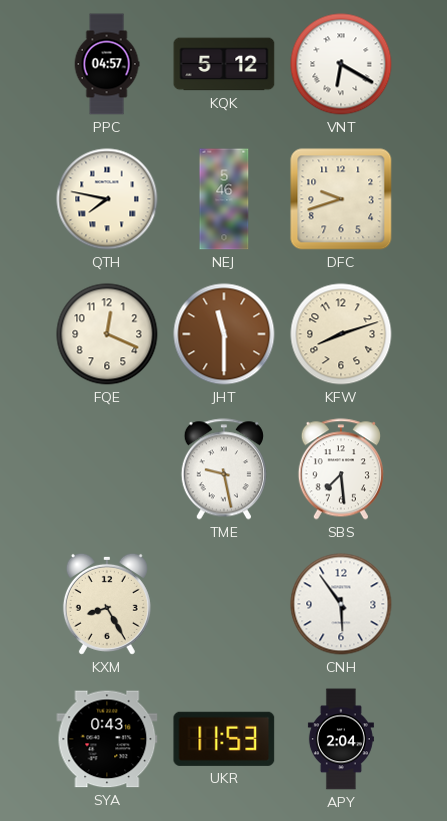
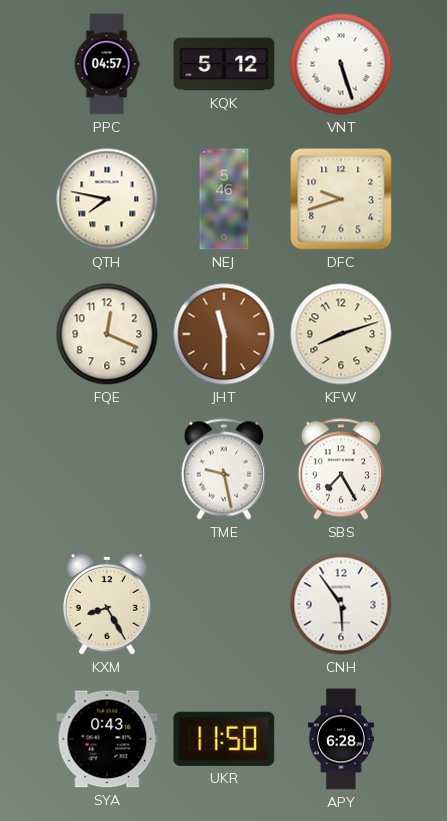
VNT: 6:20 -> 5:27 (341, 64)
SBS: 7:29 -> 7:25 (341, 469)
UKR: 11:53 -> 11:50 (224, 739)
APY: 2:04 -> 6:28 (341, 739)
